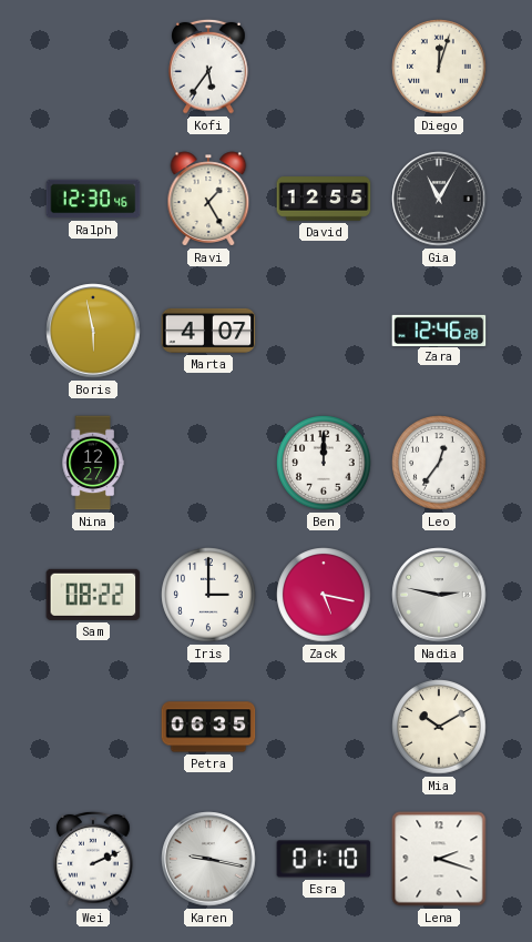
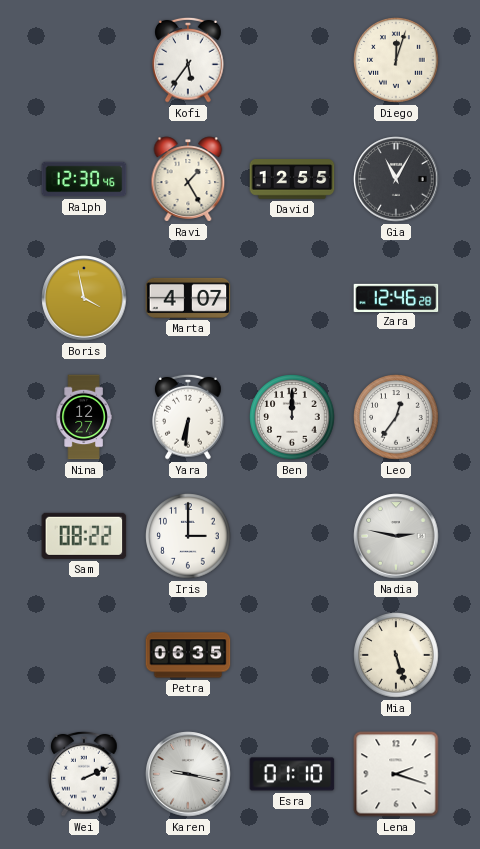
Boris: 5:58 -> 3:58 (84, 298)
Yara: none -> 6:31 (188, 417)
Zack: 5:17 -> none (324, 595)
Mia: 10:10 -> 5:27 (396, 655)
